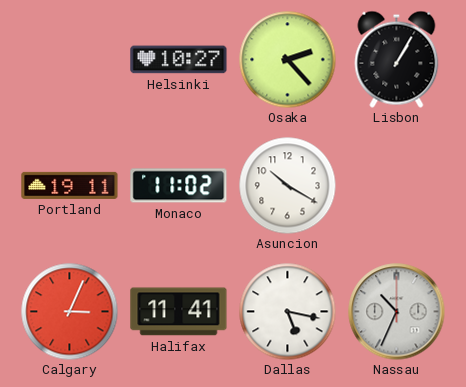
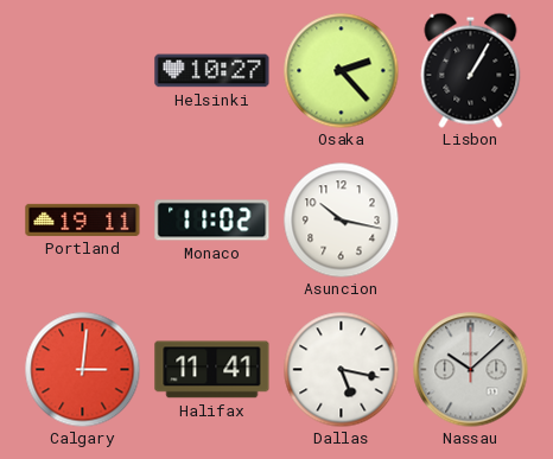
Asuncion: 10:20 -> 10:17 (341, 219)
Calgary: 3:04 -> 3:01 (82, 369)
Nassau: 10:34 -> 10:08 (471, 370)
